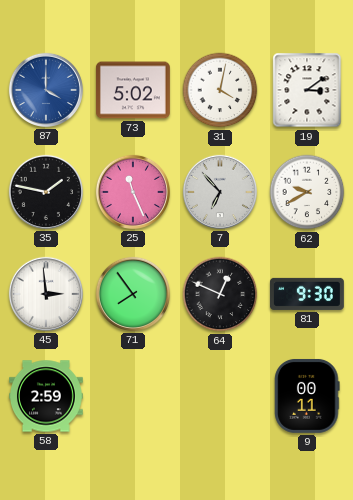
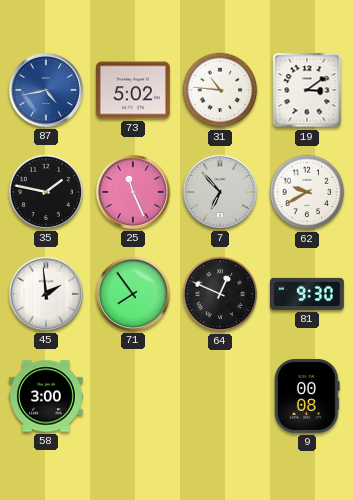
87: 4:00 -> 4:43 (46, 90)
31: 4:02 -> 10:46 (220, 90)
45: 2:59 -> 1:59 (46, 294)
58: 2:59 -> 3:00 (47, 396)
9: 00:11 -> 00:08 (307, 396)
